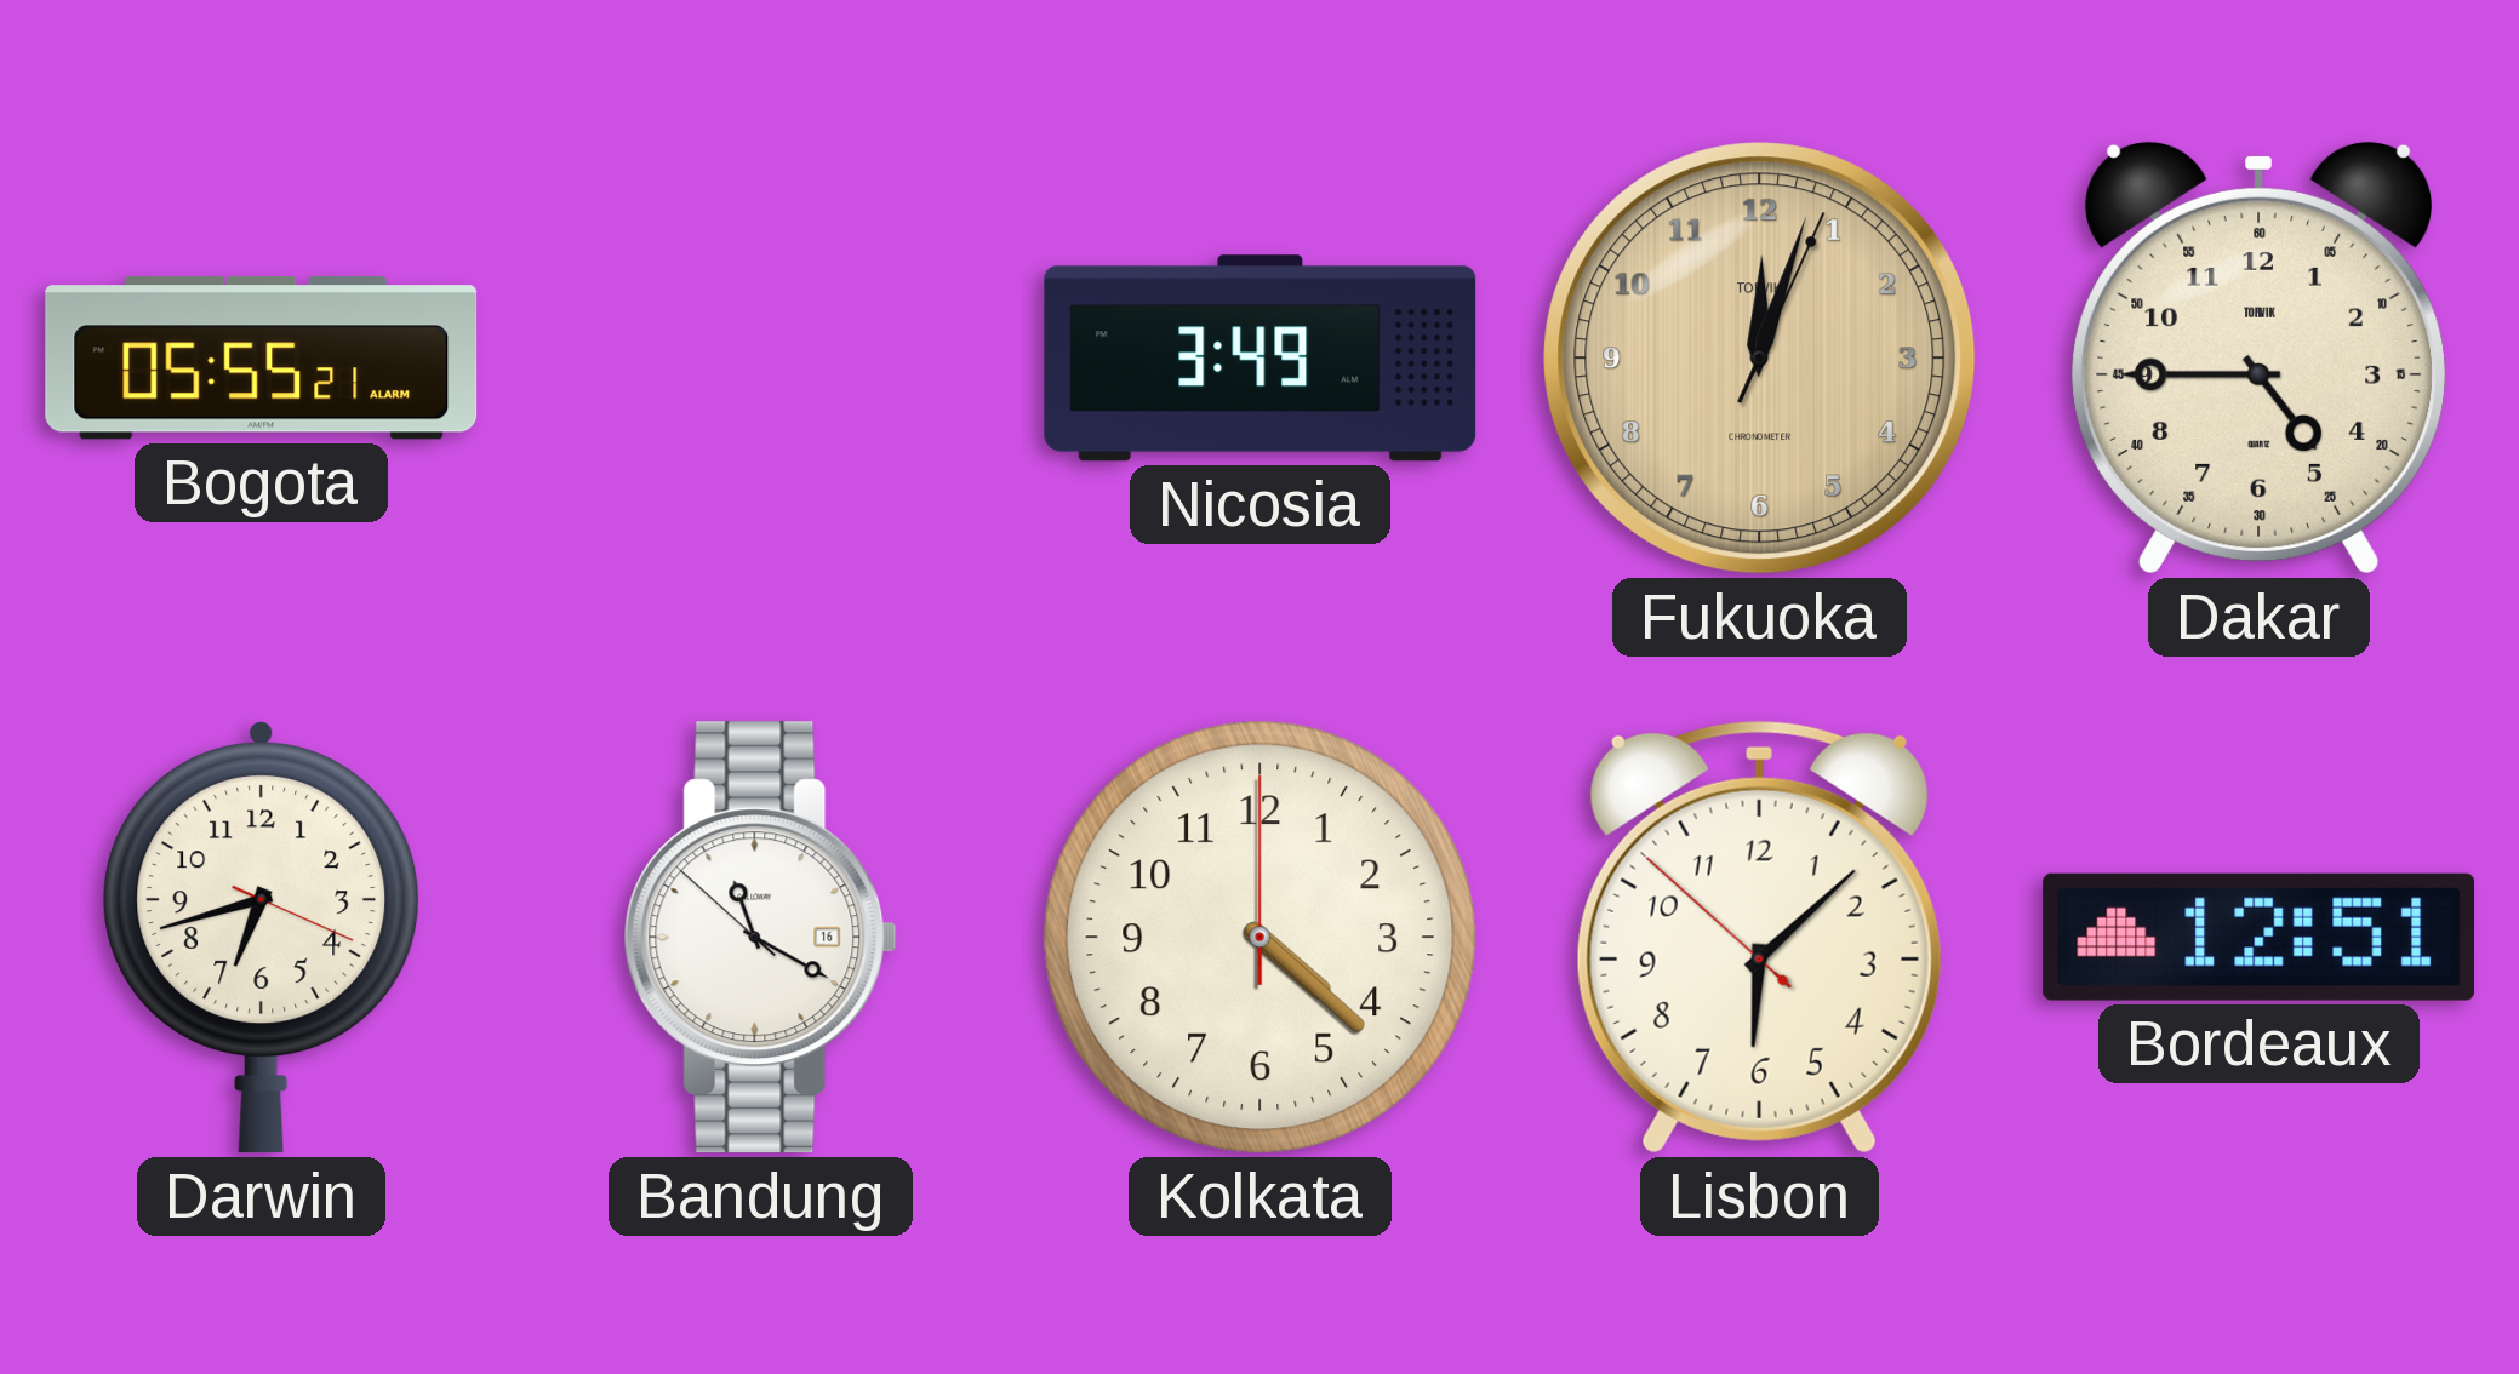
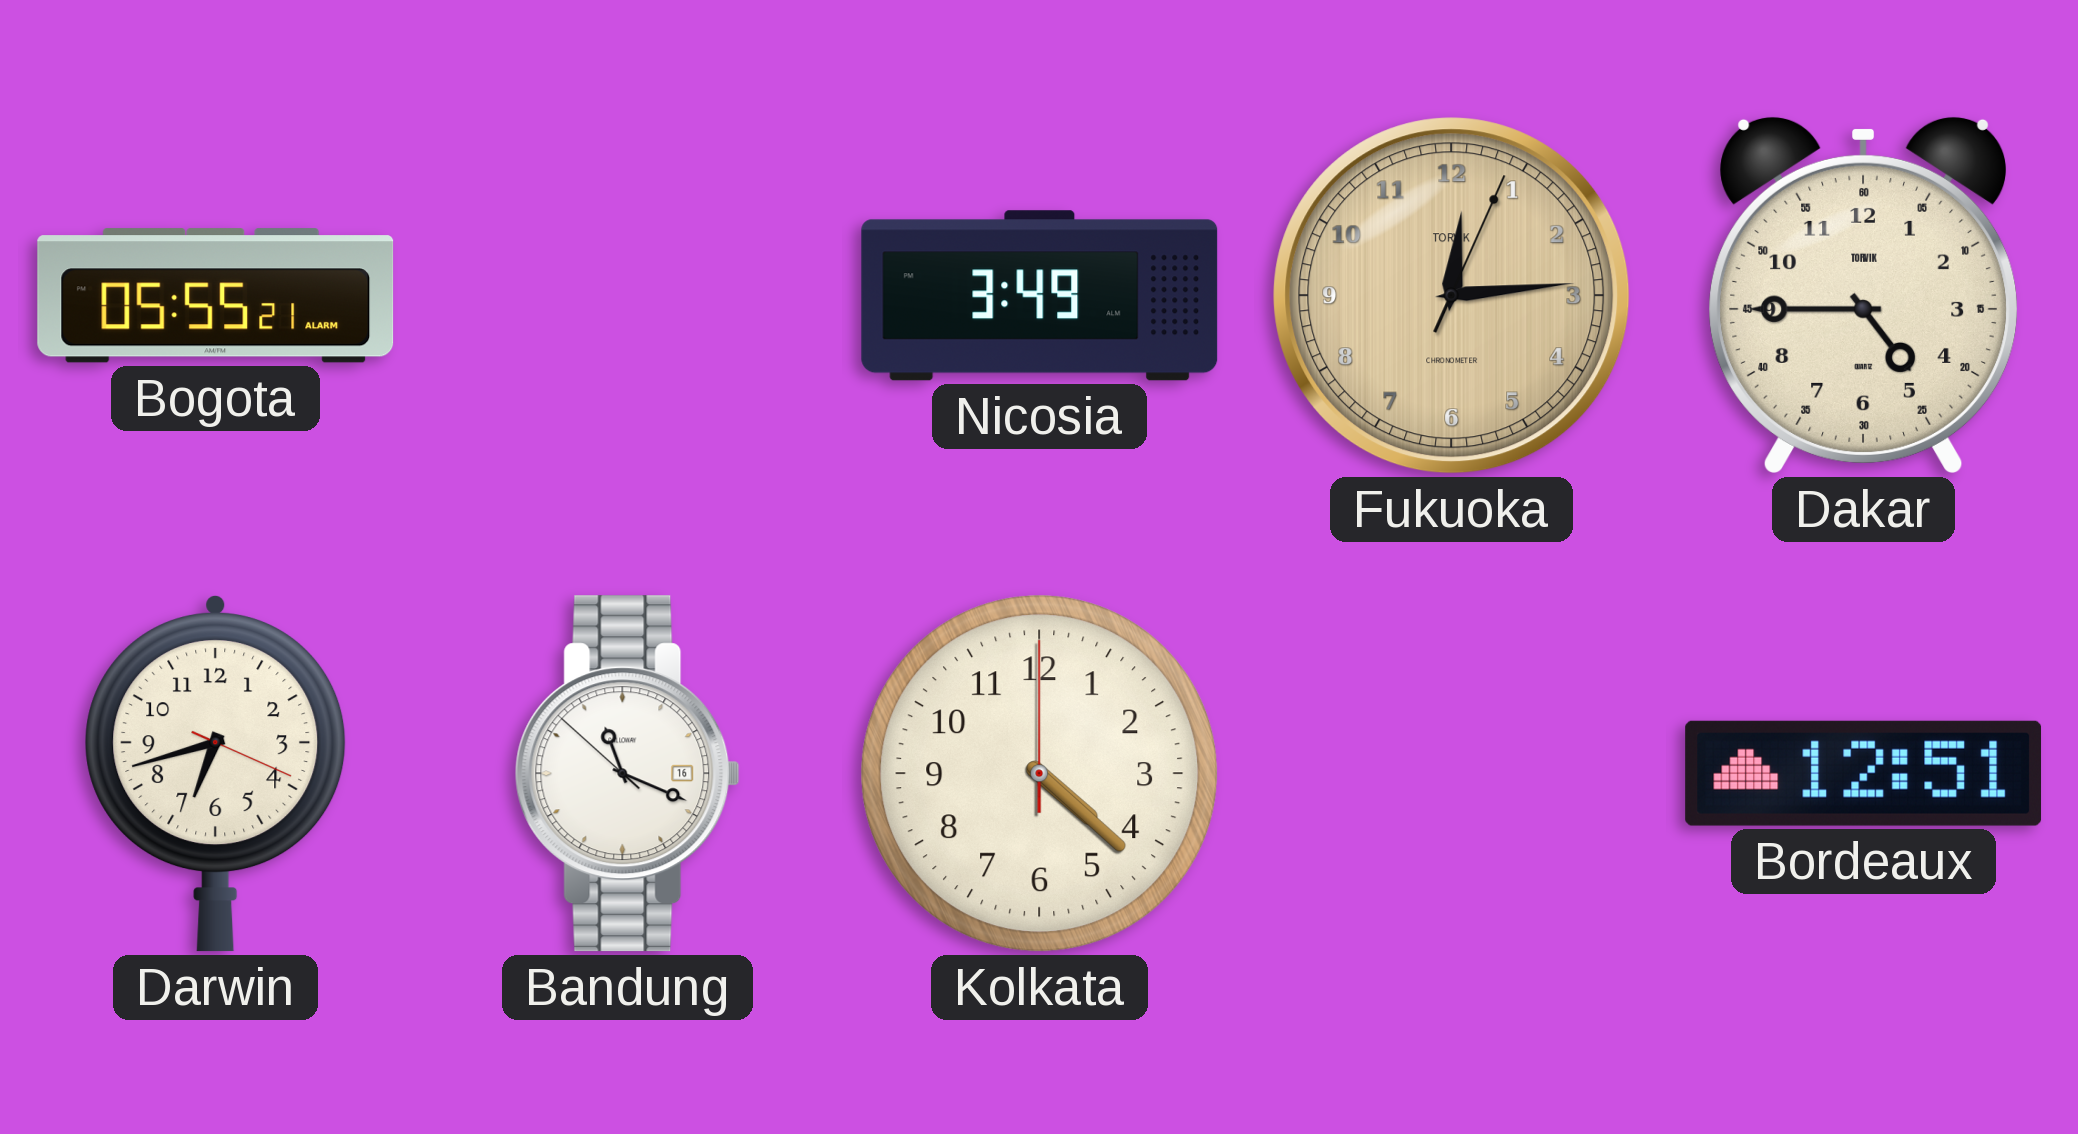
Fukuoka: 12:03 -> 12:14 (1452, 296)
Bandung: 11:19 -> 11:18 (627, 774)
Lisbon: 6:07 -> none (1759, 937)
